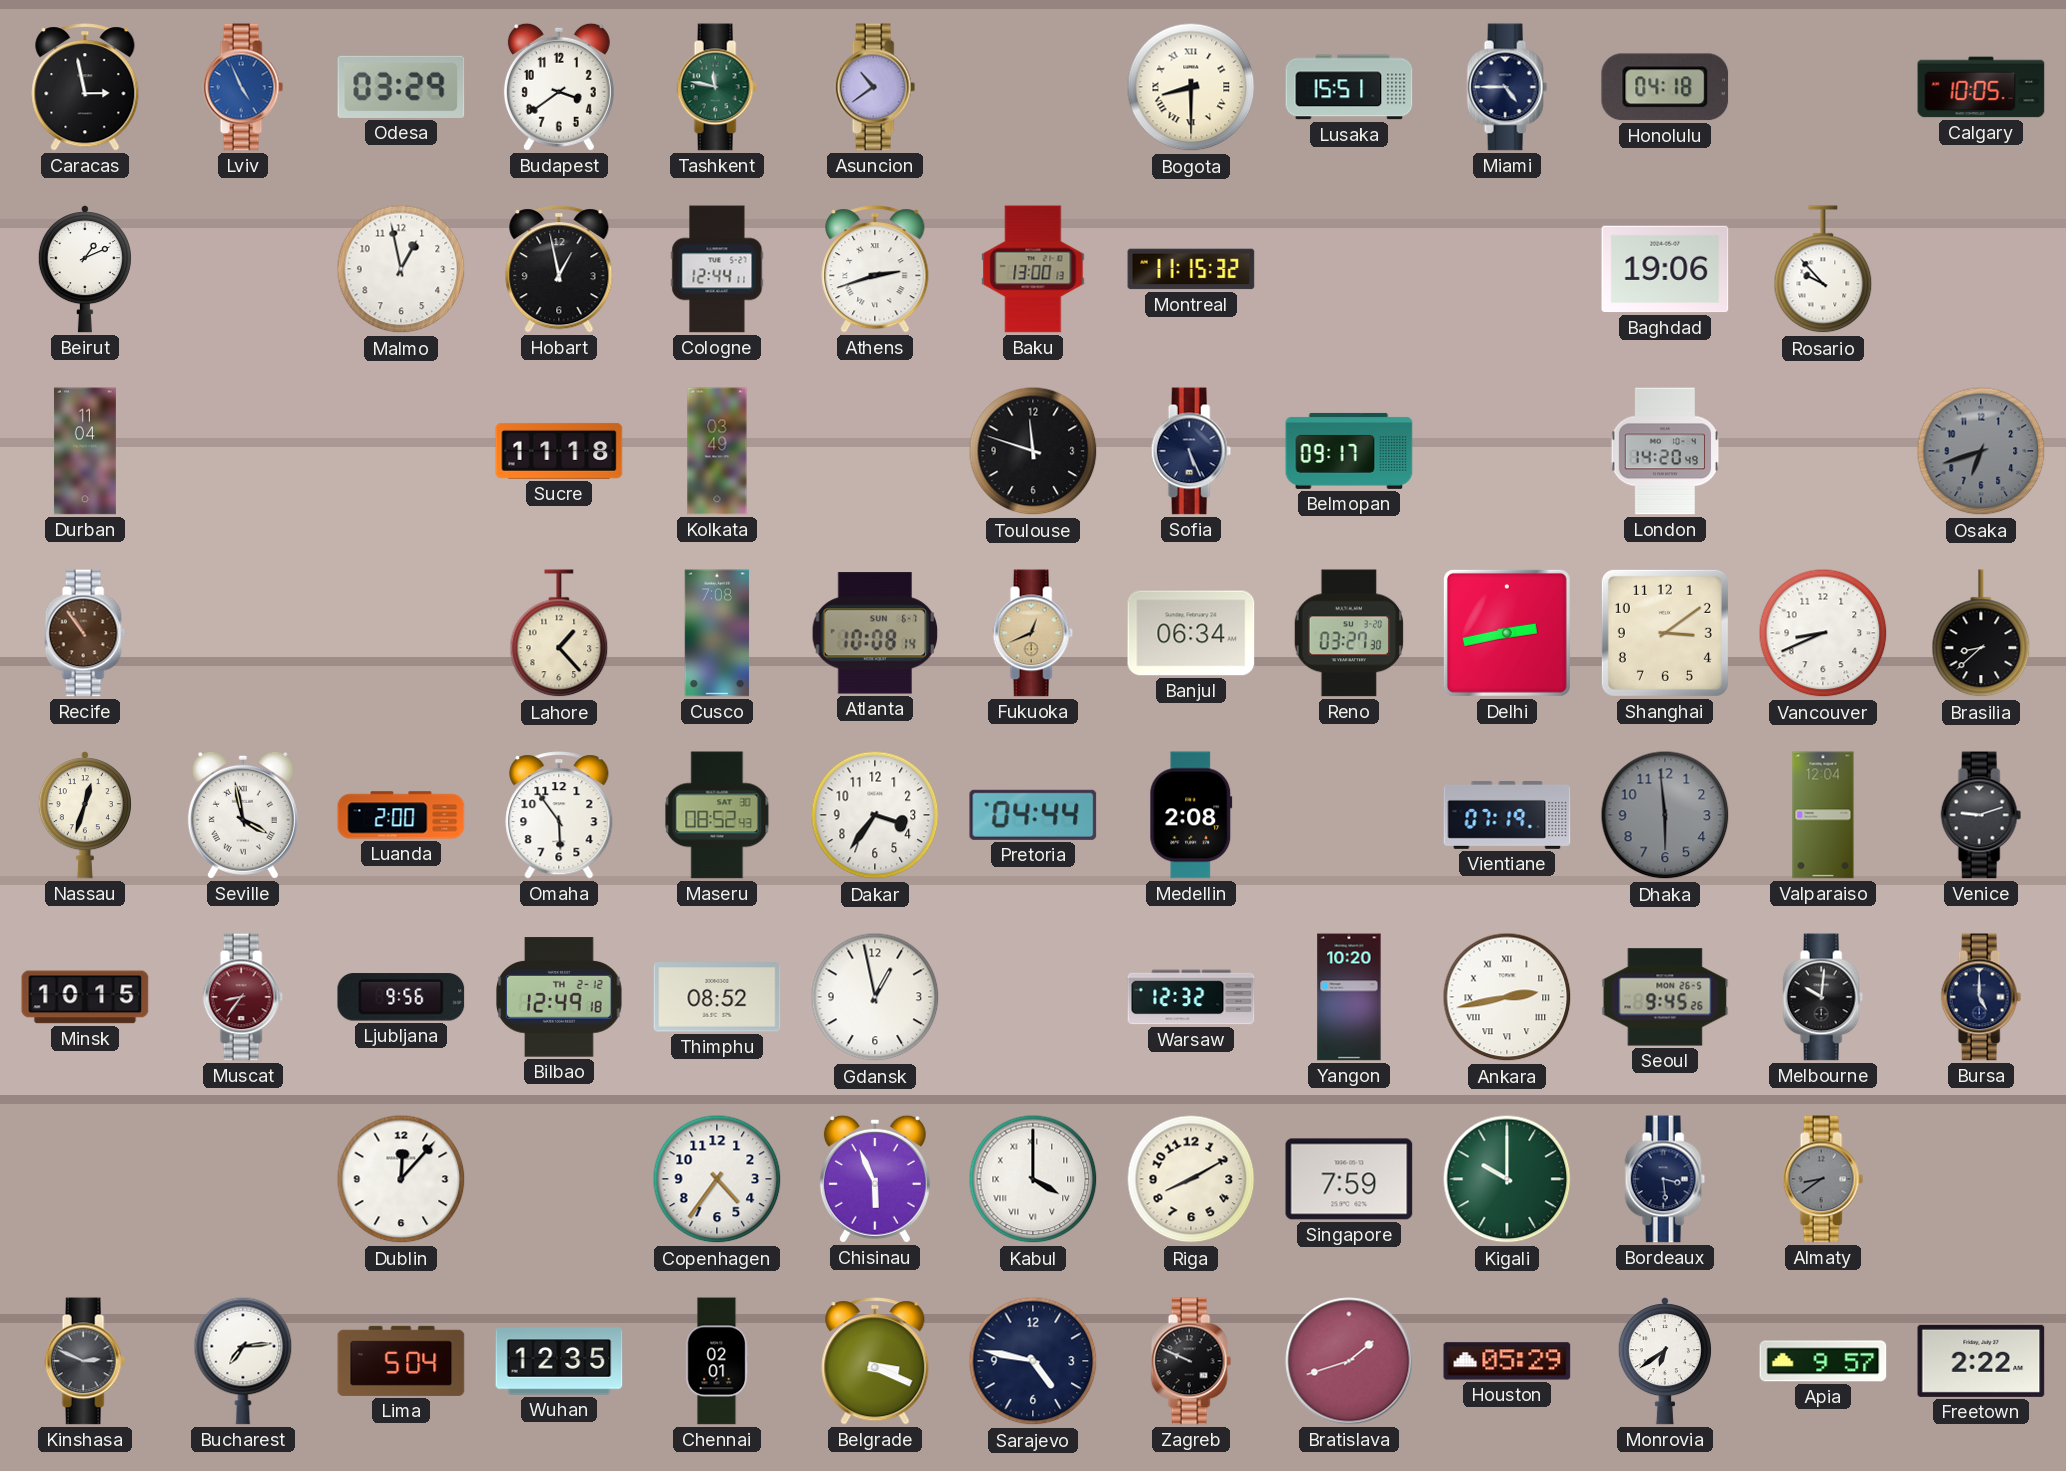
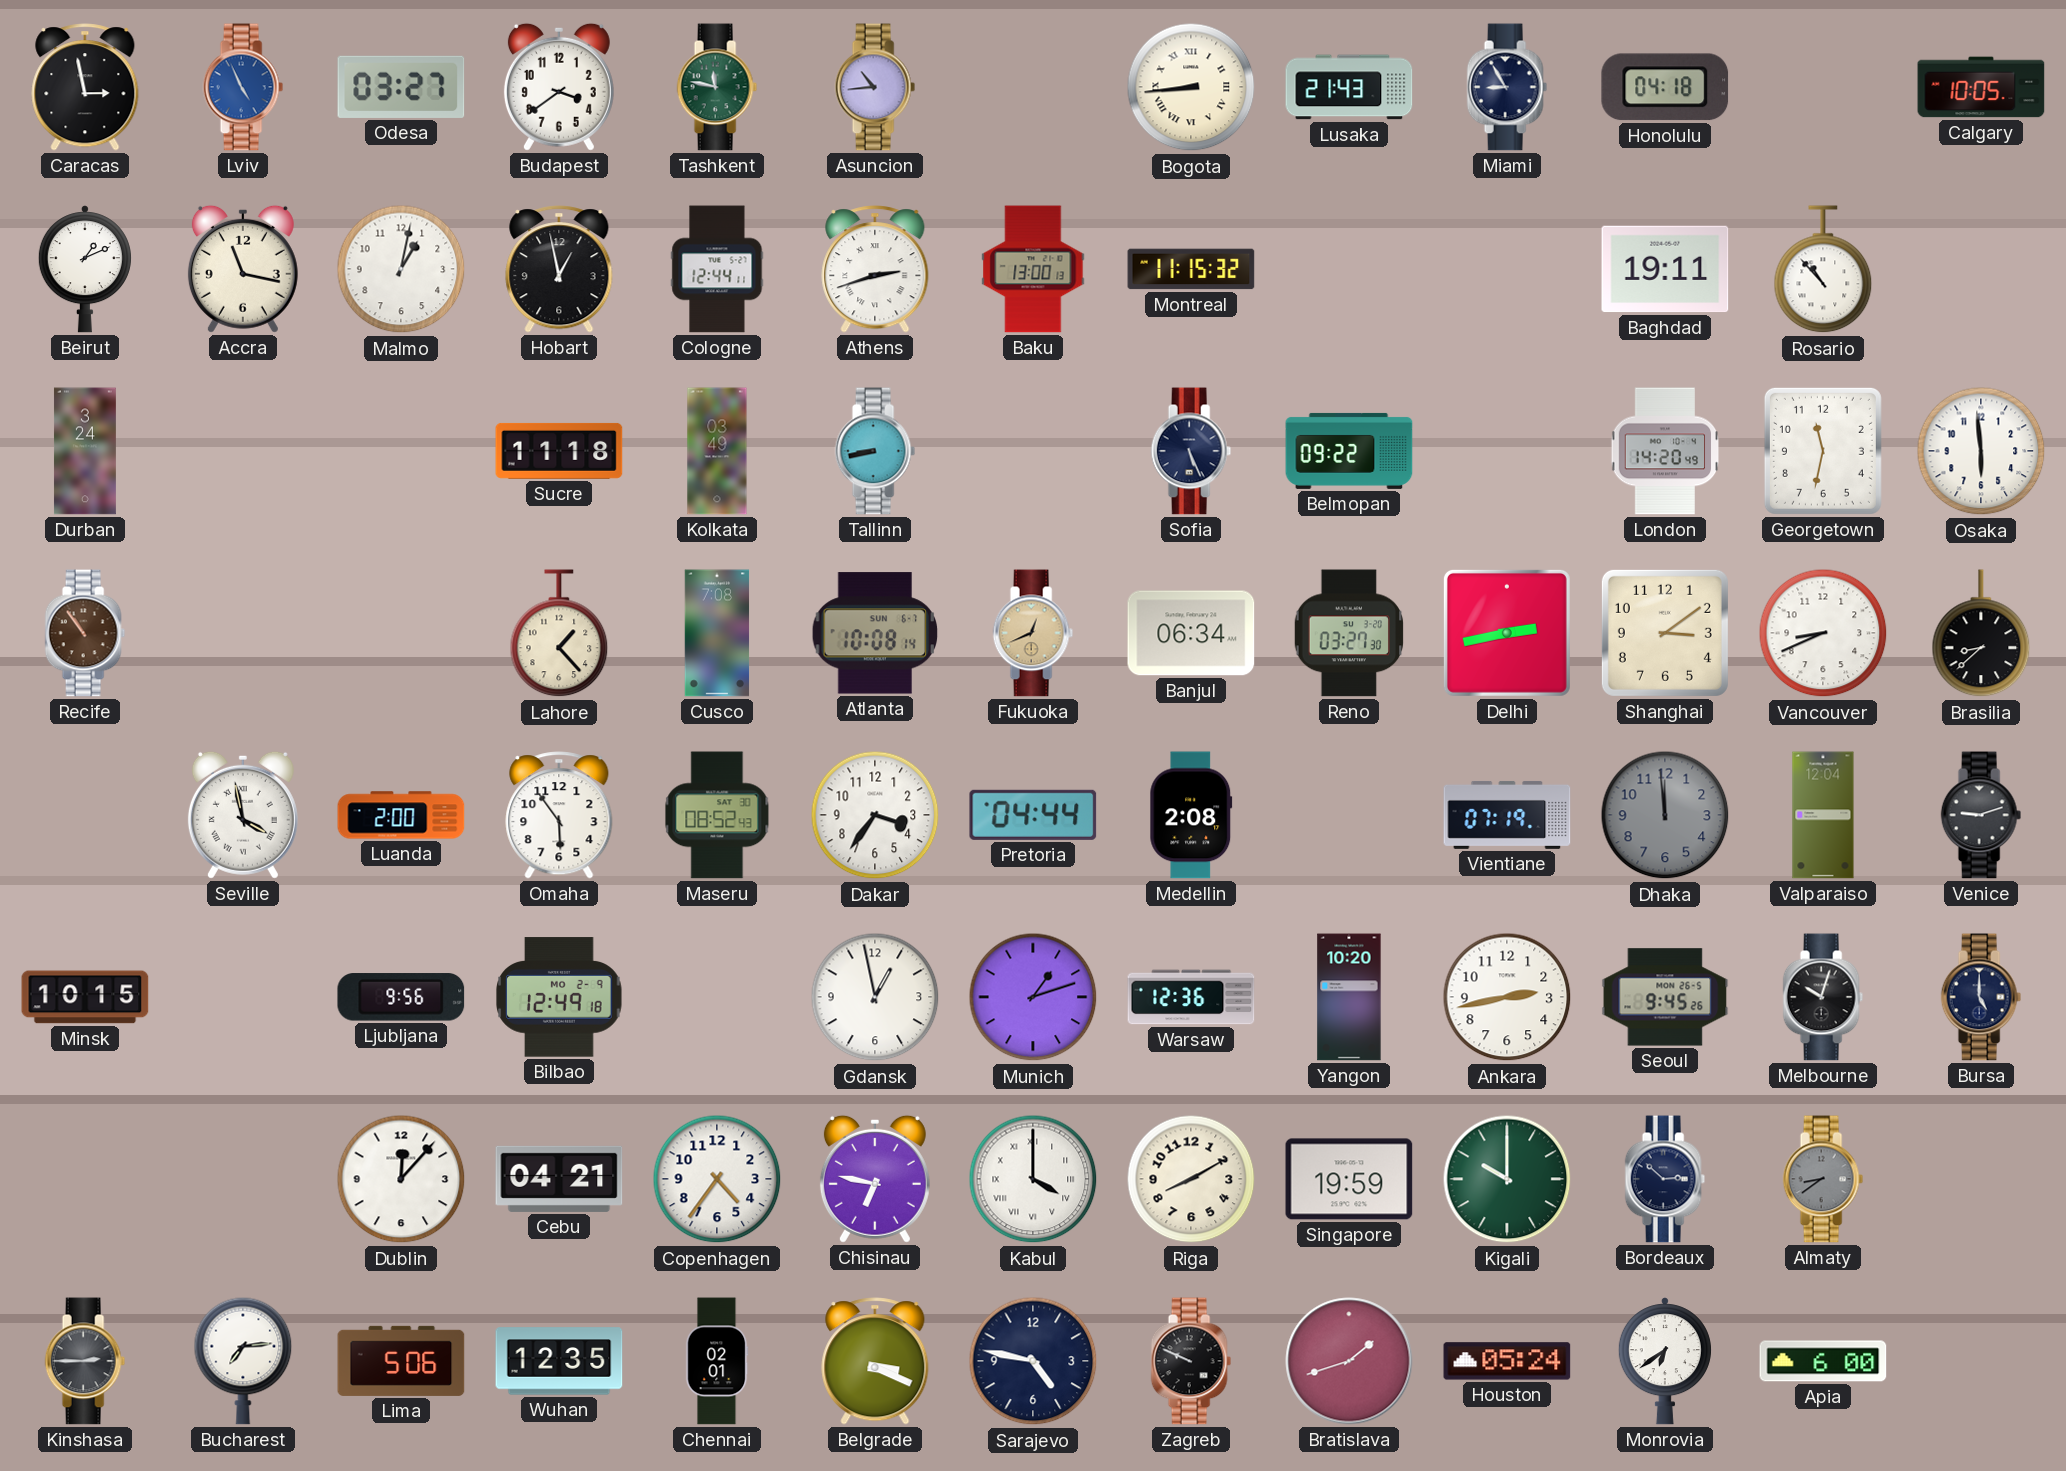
Odesa: 03:29 -> 03:27 (401, 87)
Asuncion: 10:39 -> 10:44 (875, 87)
Bogota: 8:30 -> 8:44 (1191, 87)
Lusaka: 15:51 -> 21:43 (1349, 87)
Miami: 4:45 -> 8:55 (1507, 87)
Accra: none -> 11:17 (243, 269)
Malmo: 12:58 -> 1:02 (401, 269)
Baghdad: 19:06 -> 19:11 (1665, 269)
Rosario: 9:53 -> 10:53 (1823, 270)
Durban: 11:04 -> 3:24 (85, 451)
Tallinn: none -> 8:43 (875, 451)
Toulouse: 11:48 -> none (1033, 451)
Belmopan: 09:17 -> 09:22 (1349, 451)
Georgetown: none -> 11:32 (1823, 451)
Osaka: 6:42 -> 5:59 (1981, 451)
Osaka dial: grey -> white (1981, 451)
Nassau: 12:33 -> none (85, 815)
Dhaka: 5:59 -> 11:59 (1665, 815)
Muscat: 8:36 -> none (243, 997)
Bilbao date: TH 2-12 -> MO 2-9 (559, 997)
Thimphu: 08:52 -> none (717, 997)
Munich: none -> 1:12 (1033, 997)
Warsaw: 12:32 -> 12:36 (1191, 997)
Ankara numerals: Roman -> Arabic (1507, 997)
Melbourne: 10:01 -> 10:03 (1823, 997)
Cebu: none -> 04:21 (559, 1179)
Chisinau: 5:56 -> 6:47 (875, 1179)
Singapore: 7:59 -> 19:59 (1349, 1179)
Bordeaux: 3:29 -> 2:52 (1665, 1179)
Kinshasa: 2:49 -> 2:45 (85, 1361)
Lima: 5:04 -> 5:06 (401, 1361)
Houston: 05:29 -> 05:24 (1507, 1361)
Apia: 9:57 -> 6:00 (1823, 1361)
Freetown: 2:22 -> none (1981, 1361)
